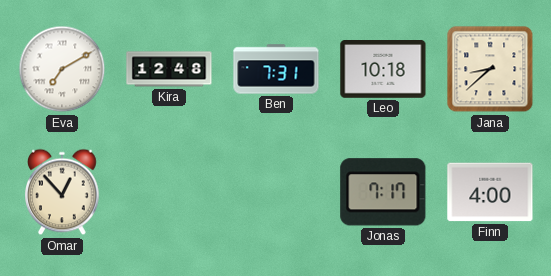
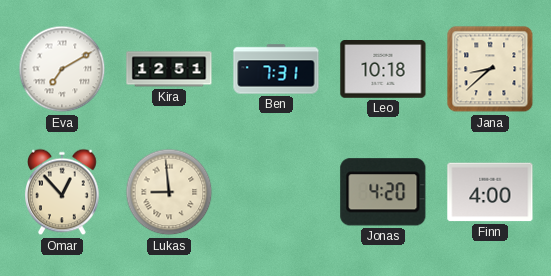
Kira: 12:48 -> 12:51 (169, 69)
Lukas: none -> 8:59 (169, 192)
Jonas: 7:17 -> 4:20 (383, 192)
